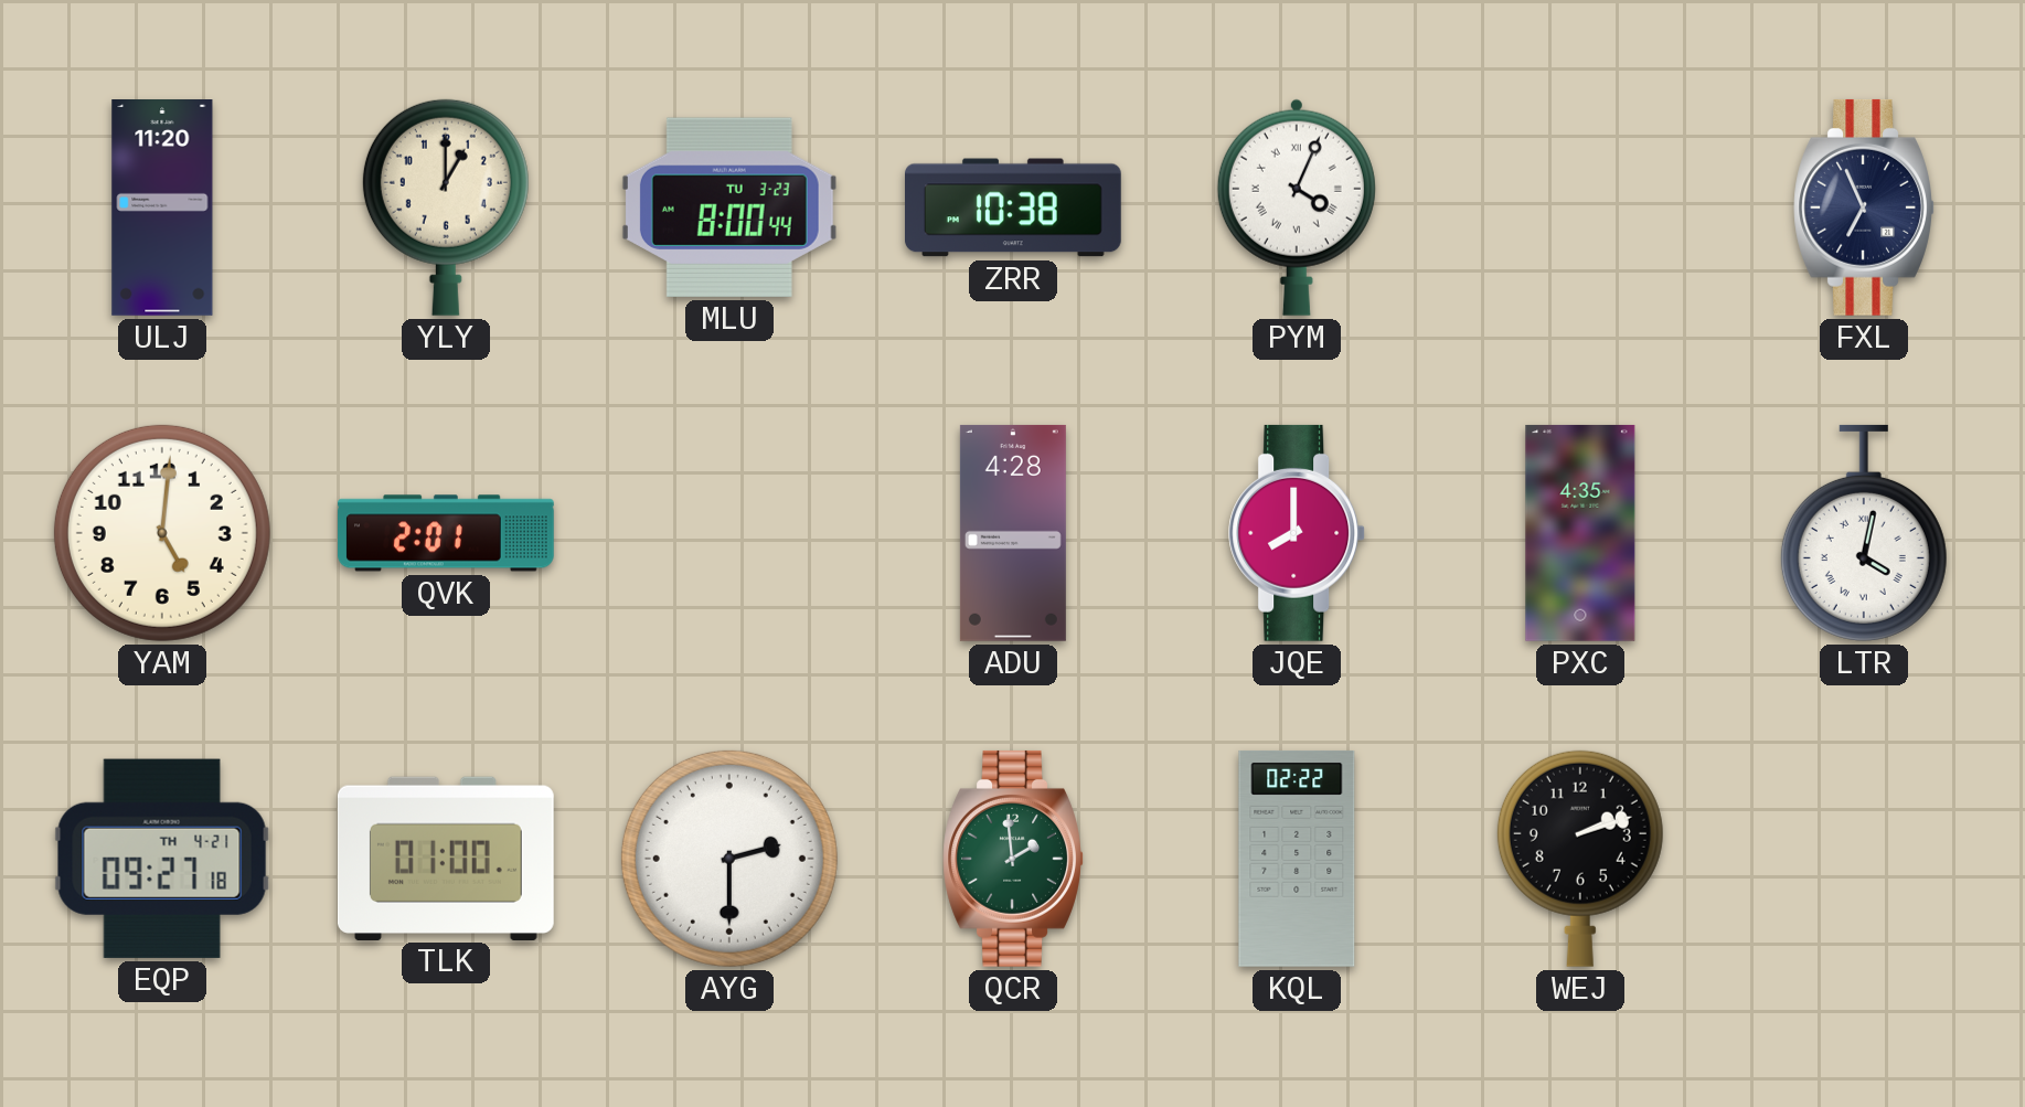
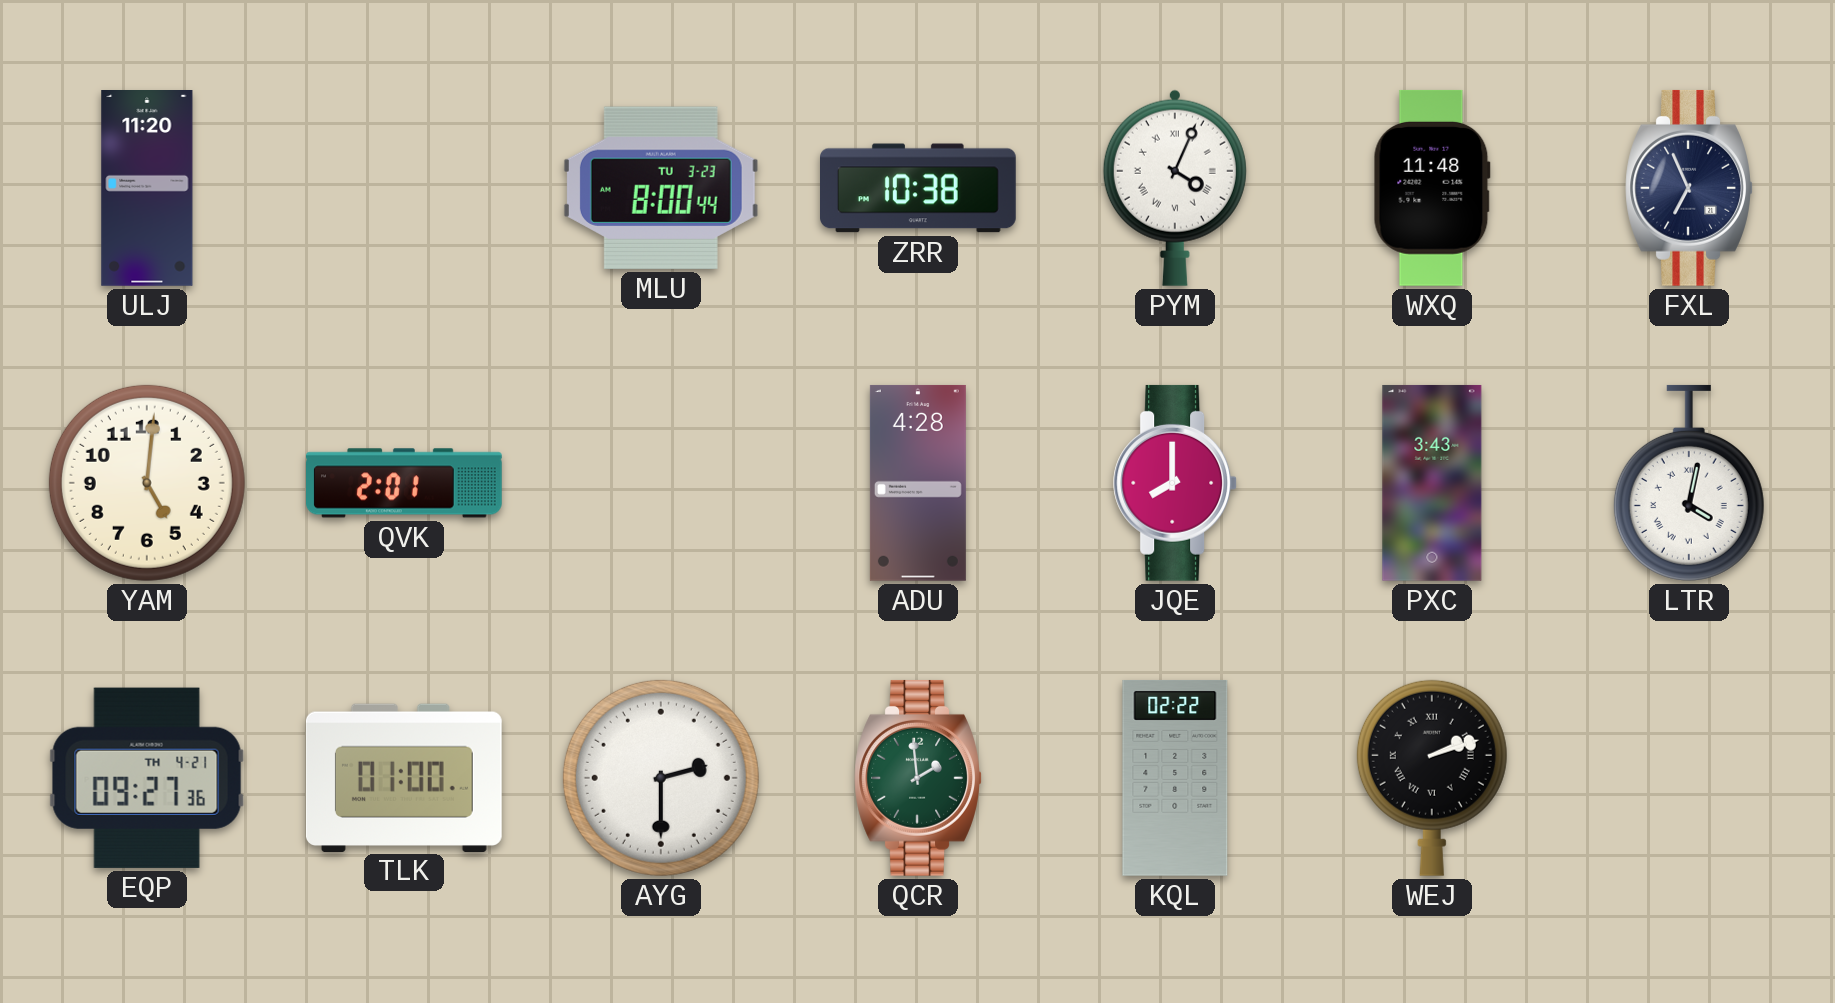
YLY: 1:00 -> none (446, 207)
WXQ: none -> 11:48 (1432, 188)
PXC: 4:35 -> 3:43 (1432, 483)
EQP: 09:27:18 -> 09:27:36 (147, 778)
WEJ numerals: Arabic -> Roman (1432, 778)
